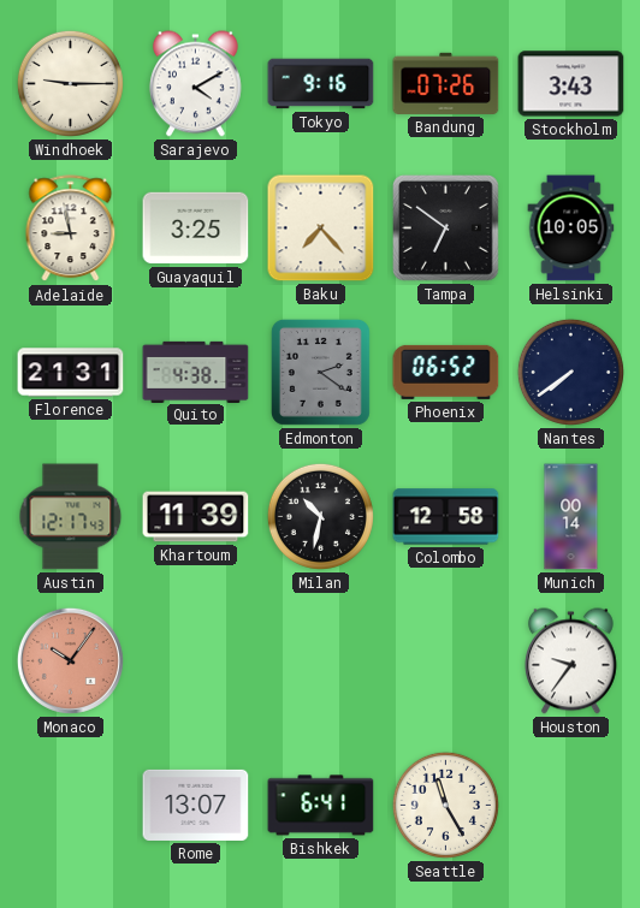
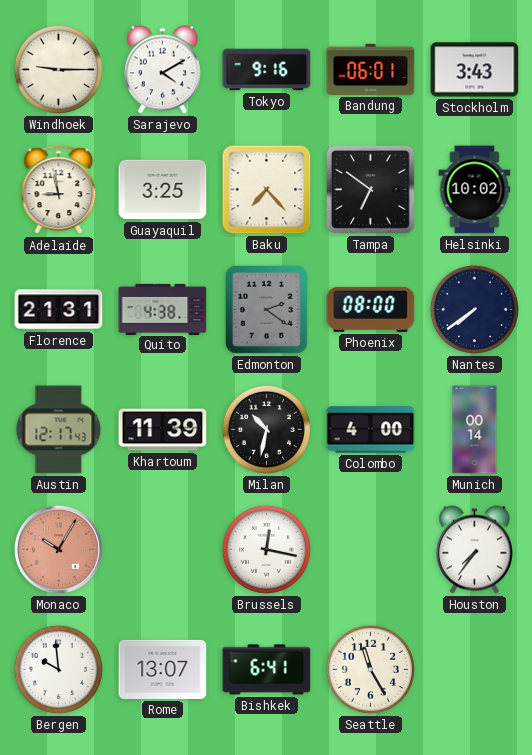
Bandung: 07:26 -> 06:01 (371, 69)
Helsinki: 10:05 -> 10:02 (475, 190)
Phoenix: 06:52 -> 08:00 (371, 309)
Colombo: 12:58 -> 4:00 (371, 430)
Monaco: 10:06 -> 10:05 (58, 549)
Brussels: none -> 12:17 (266, 549)
Houston: 9:36 -> 7:36 (474, 550)
Bergen: none -> 9:59 (58, 669)
